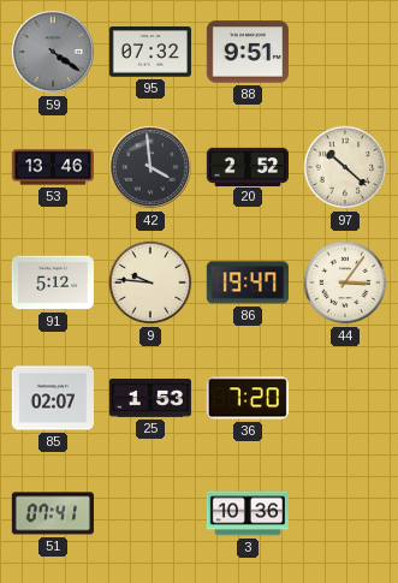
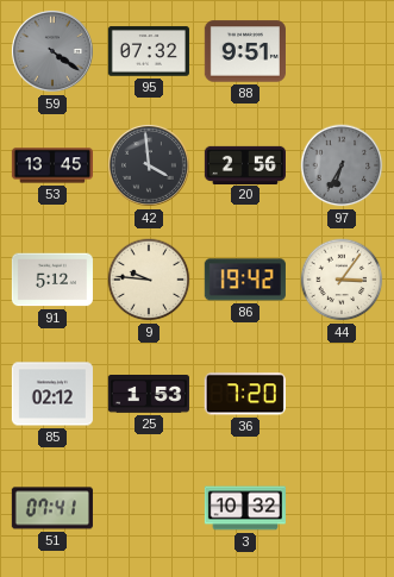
53: 13:46 -> 13:45 (51, 165)
20: 2:52 -> 2:56 (244, 164)
97: 10:22 -> 6:35 (342, 165)
97 dial: cream -> grey (342, 165)
86: 19:47 -> 19:42 (245, 280)
85: 02:07 -> 02:12 (52, 394)
3: 10:36 -> 10:32 (244, 508)
